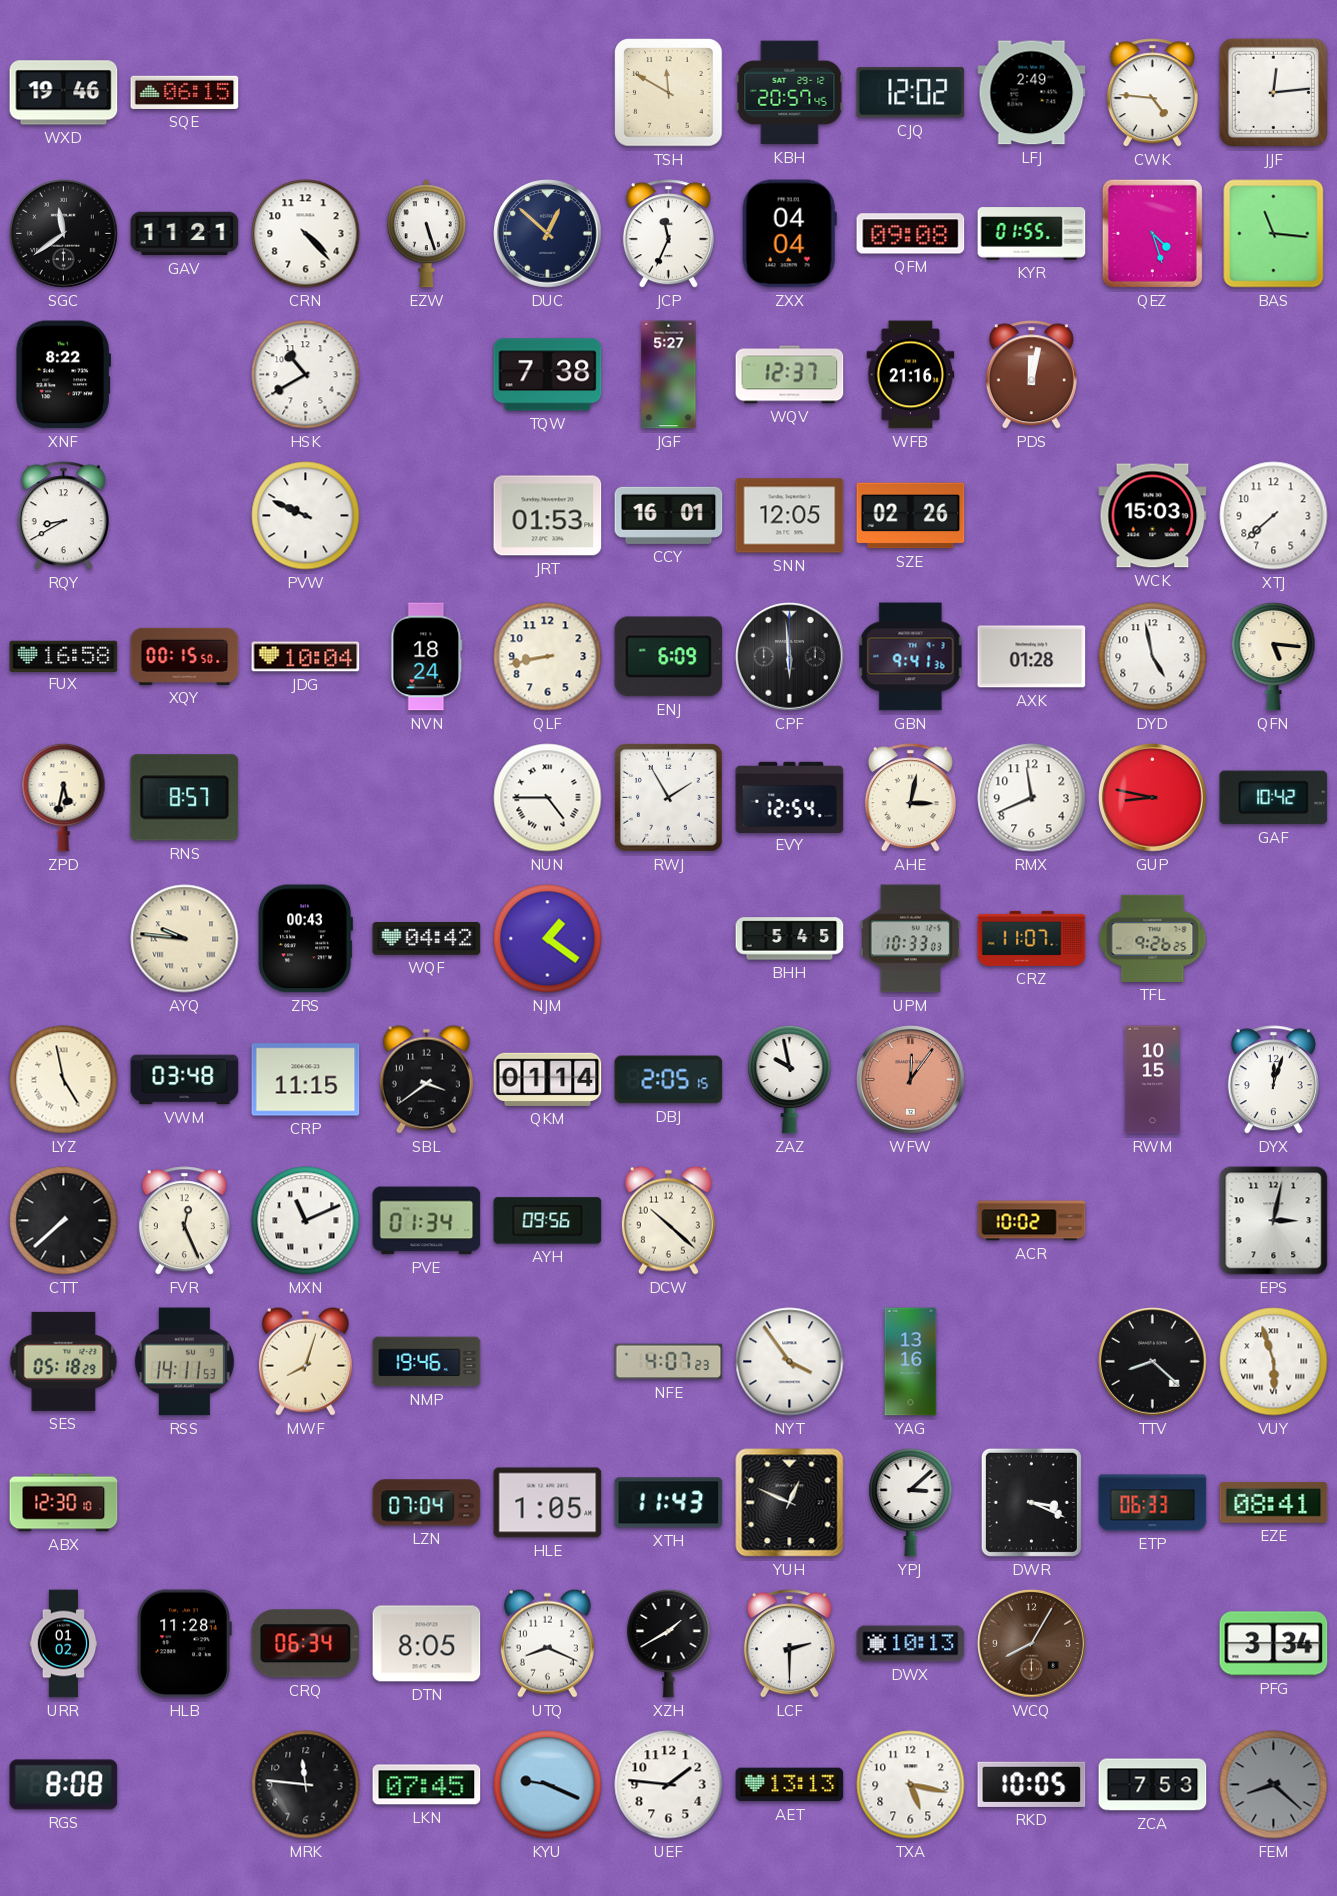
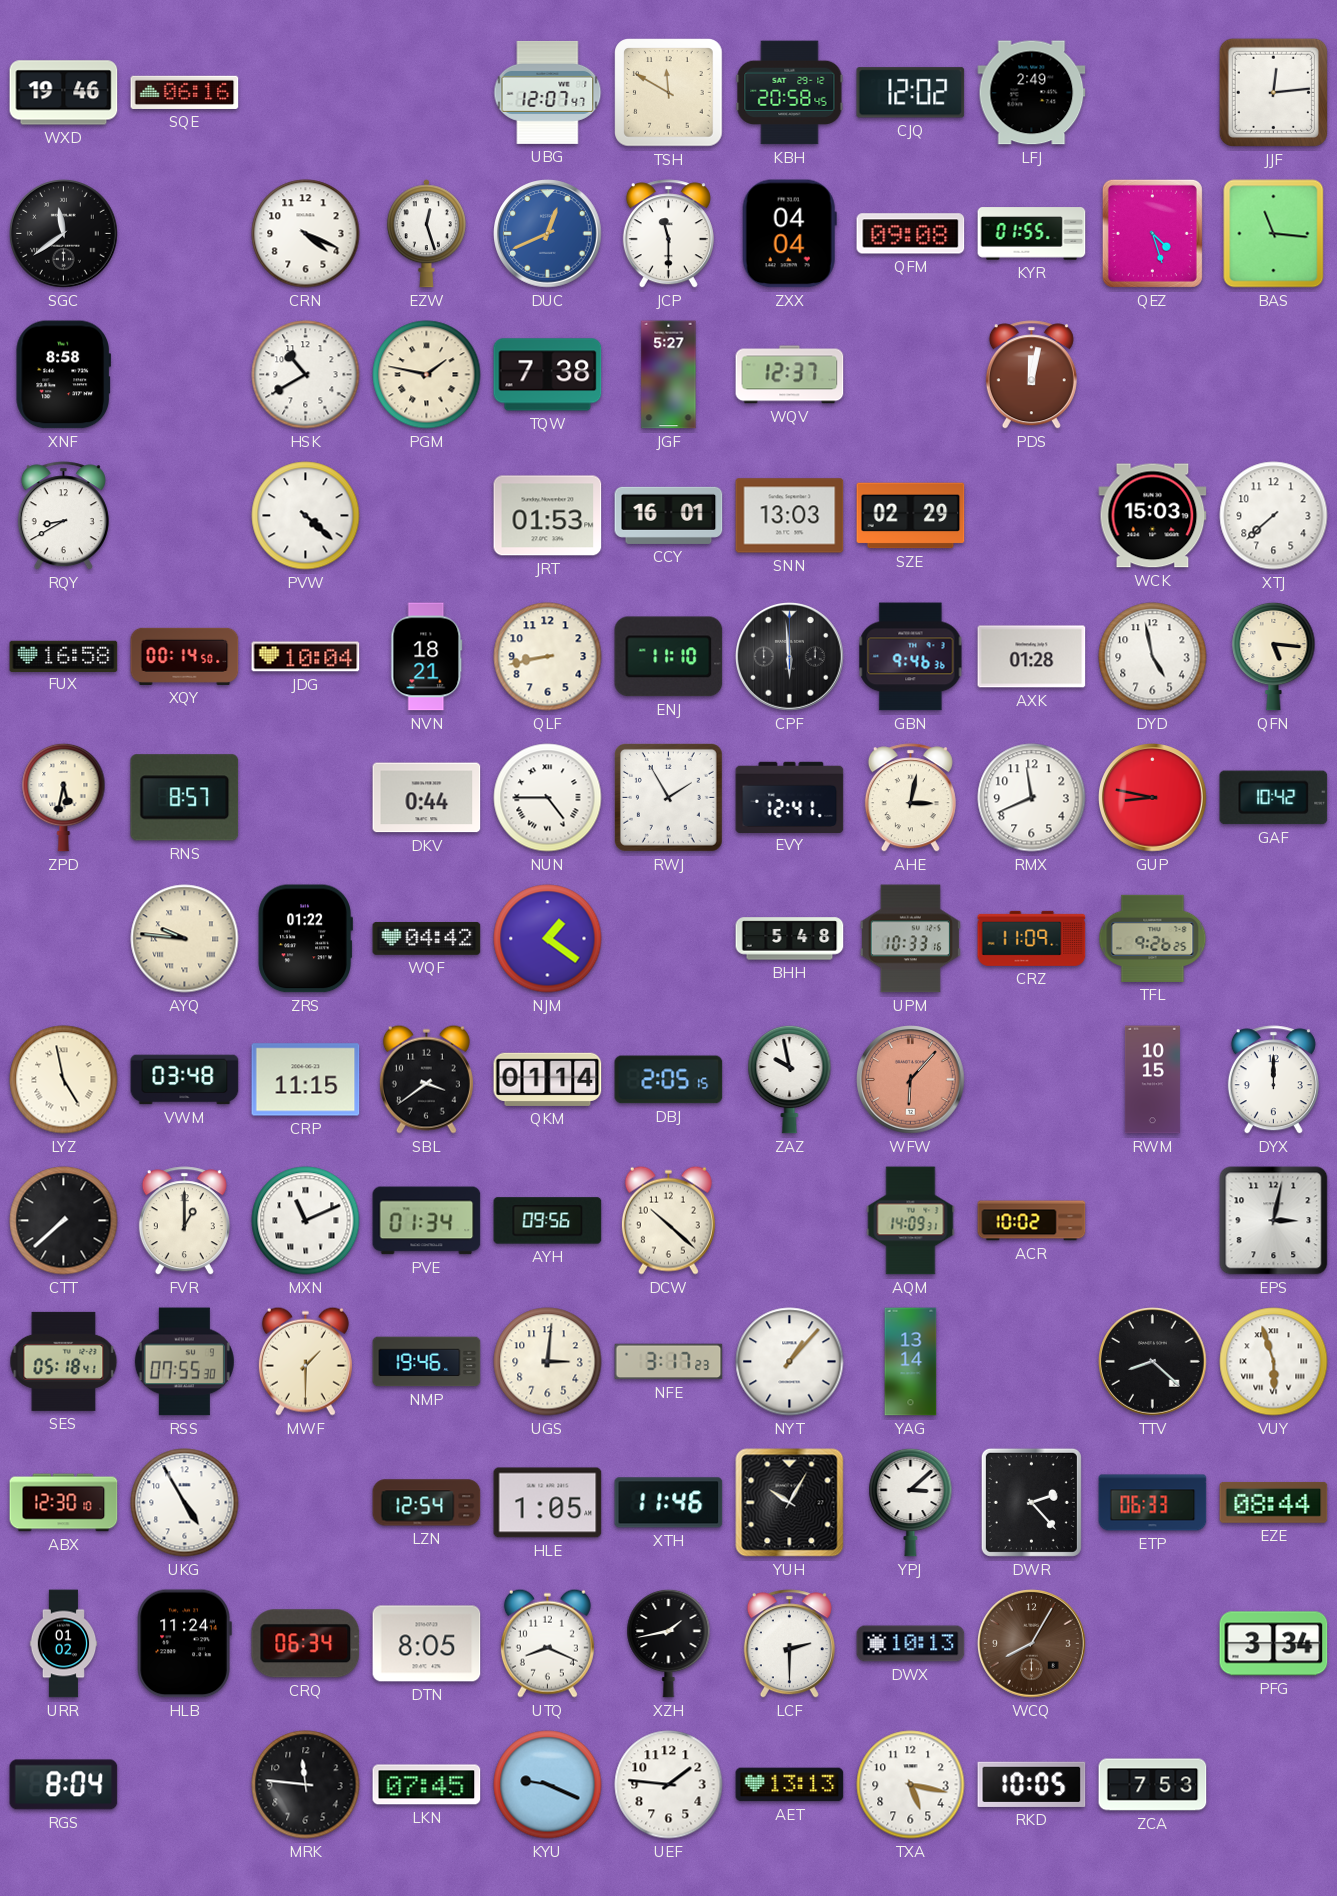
SQE: 06:15 -> 06:16 (185, 92)
UBG: none -> 12:07 (548, 92)
KBH: 20:57 -> 20:58 (790, 93)
CWK: 4:46 -> none (1152, 93)
GAV: 11:21 -> none (185, 234)
CRN: 4:23 -> 4:19 (306, 234)
EZW: 5:27 -> 12:27 (426, 234)
DUC: 12:52 -> 12:41 (548, 234)
DUC dial: navy -> blue (548, 234)
JCP: 11:34 -> 11:30 (668, 234)
XNF: 8:22 -> 8:58 (63, 375)
PGM: none -> 1:47 (427, 375)
WFB: 21:16 -> none (911, 375)
PVW: 9:49 -> 4:22 (306, 516)
SNN: 12:05 -> 13:03 (790, 516)
SZE: 02:26 -> 02:29 (911, 516)
XQY: 00:15 -> 00:14 (185, 656)
NVN: 18:24 -> 18:21 (427, 657)
ENJ: 6:09 -> 11:10 (669, 657)
GBN: 9:41 -> 9:46 (911, 657)
DKV: none -> 0:44 (427, 798)
EVY: 12:54 -> 12:41 (790, 797)
ZRS: 00:43 -> 01:22 (305, 939)
BHH: 5:45 -> 5:48 (790, 939)
UPM: 10:33:03 -> 10:33:16 (910, 939)
CRZ: 11:07 -> 11:09 (1032, 938)
WFW: 12:06 -> 6:07 (911, 1080)
DYX: 12:03 -> 12:00 (1273, 1080)
FVR: 12:26 -> 1:00 (184, 1221)
AQM: none -> 14:09 (911, 1221)
SES: 05:18:29 -> 05:18:41 (64, 1361)
RSS: 14:11 -> 07:55 (184, 1362)
MWF: 8:03 -> 1:30 (305, 1361)
UGS: none -> 3:01 (548, 1362)
NFE: 4:07 -> 3:17 (669, 1362)
NYT: 3:54 -> 1:07 (790, 1362)
YAG: 13:16 -> 13:14 (911, 1362)
UKG: none -> 4:55 (185, 1503)
LZN: 07:04 -> 12:54 (427, 1503)
XTH: 11:43 -> 11:46 (669, 1503)
YUH: 12:49 -> 10:05 (790, 1503)
DWR: 3:19 -> 2:23 (1031, 1502)
EZE: 08:41 -> 08:44 (1274, 1502)
HLB: 11:28 -> 11:24 (184, 1644)
XZH: 1:40 -> 1:43 (669, 1643)
RGS: 8:08 -> 8:04 (64, 1785)
FEM: 8:22 -> none (1274, 1785)
